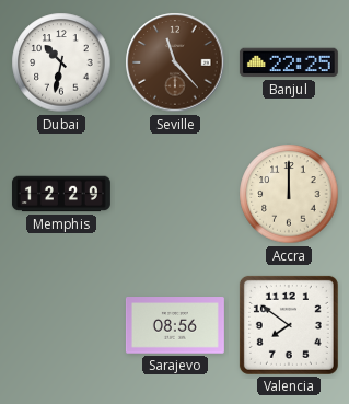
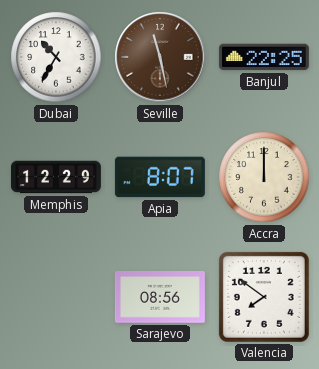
Dubai: 10:32 -> 10:35 (56, 57)
Seville: 11:23 -> 11:28 (160, 57)
Apia: none -> 8:07 (160, 177)
